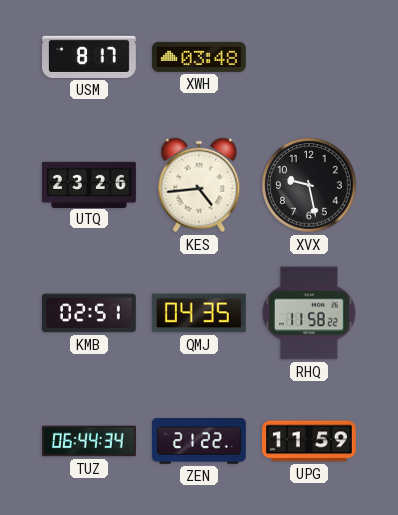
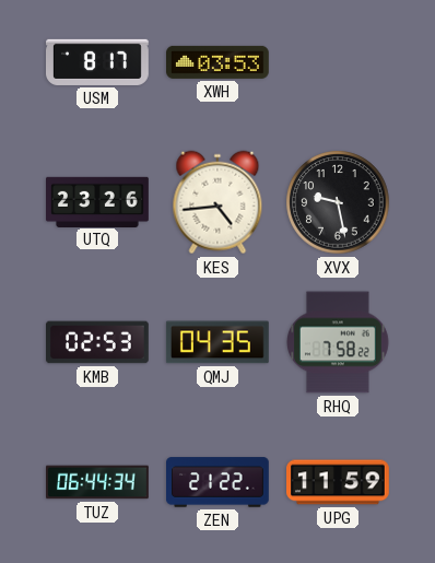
XWH: 03:48 -> 03:53 (219, 62)
KMB: 02:51 -> 02:53 (98, 342)
RHQ: 11:58 -> 7:58 (339, 342)
